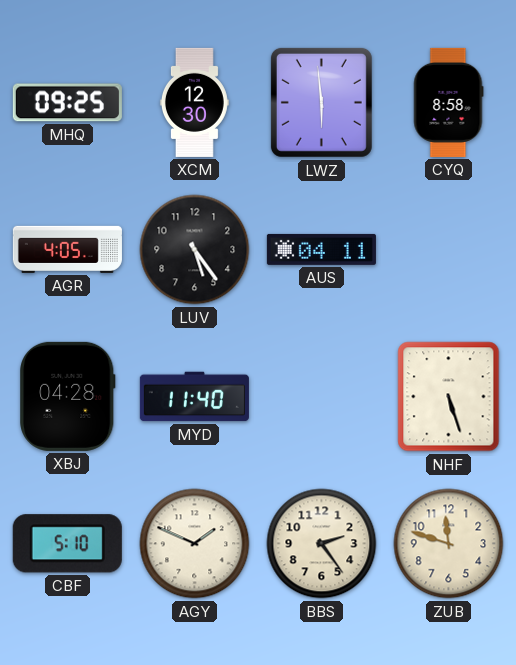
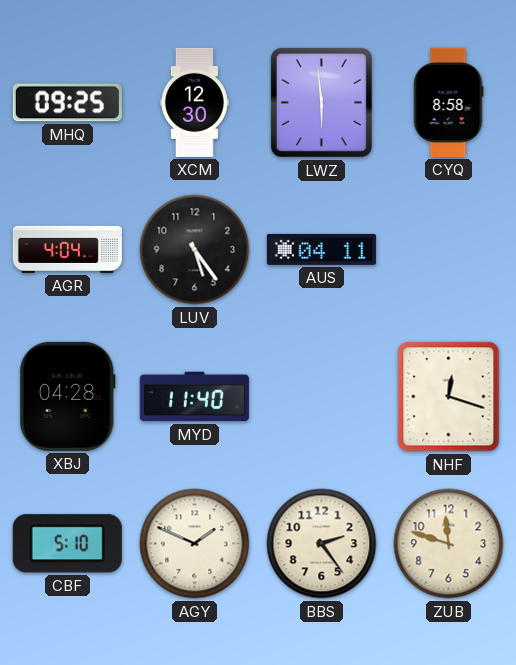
AGR: 4:05 -> 4:04 (67, 249)
NHF: 5:27 -> 12:18 (449, 397)
